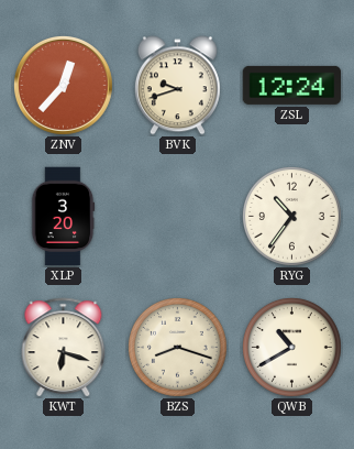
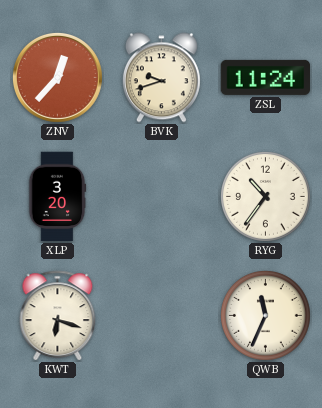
ZSL: 12:24 -> 11:24 (266, 77)
BZS: 8:18 -> none (178, 348)
QWB: 10:40 -> 11:34 (266, 316)
